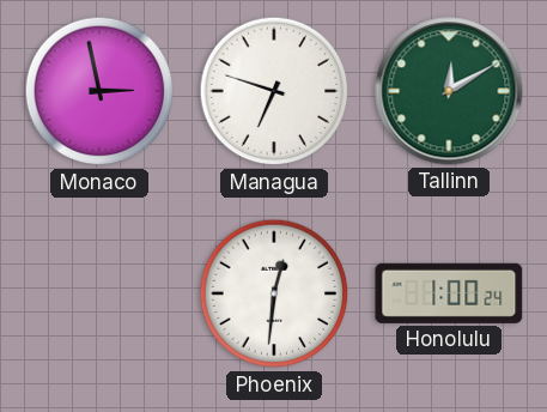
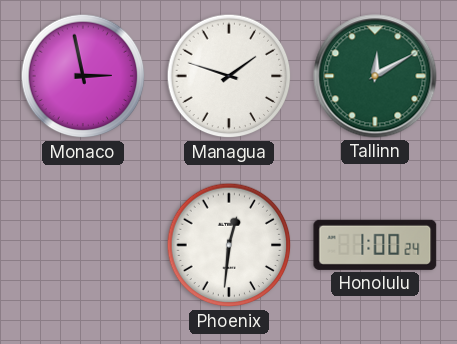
Managua: 6:48 -> 1:48 (229, 76)
